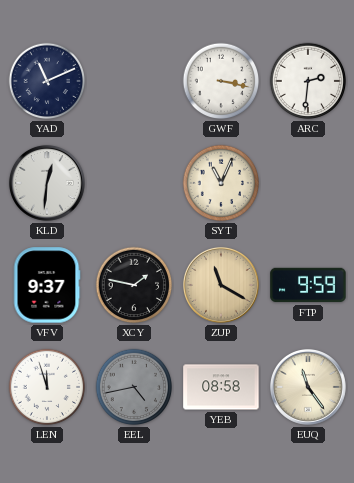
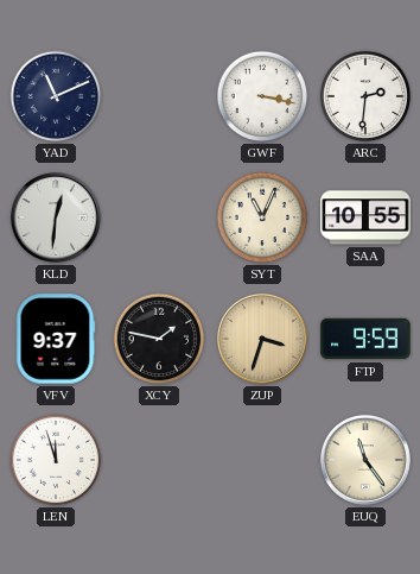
SAA: none -> 10:55 (365, 217)
ZUP: 11:20 -> 3:33 (262, 339)
EEL: 4:43 -> none (134, 387)
YEB: 08:58 -> none (221, 387)
